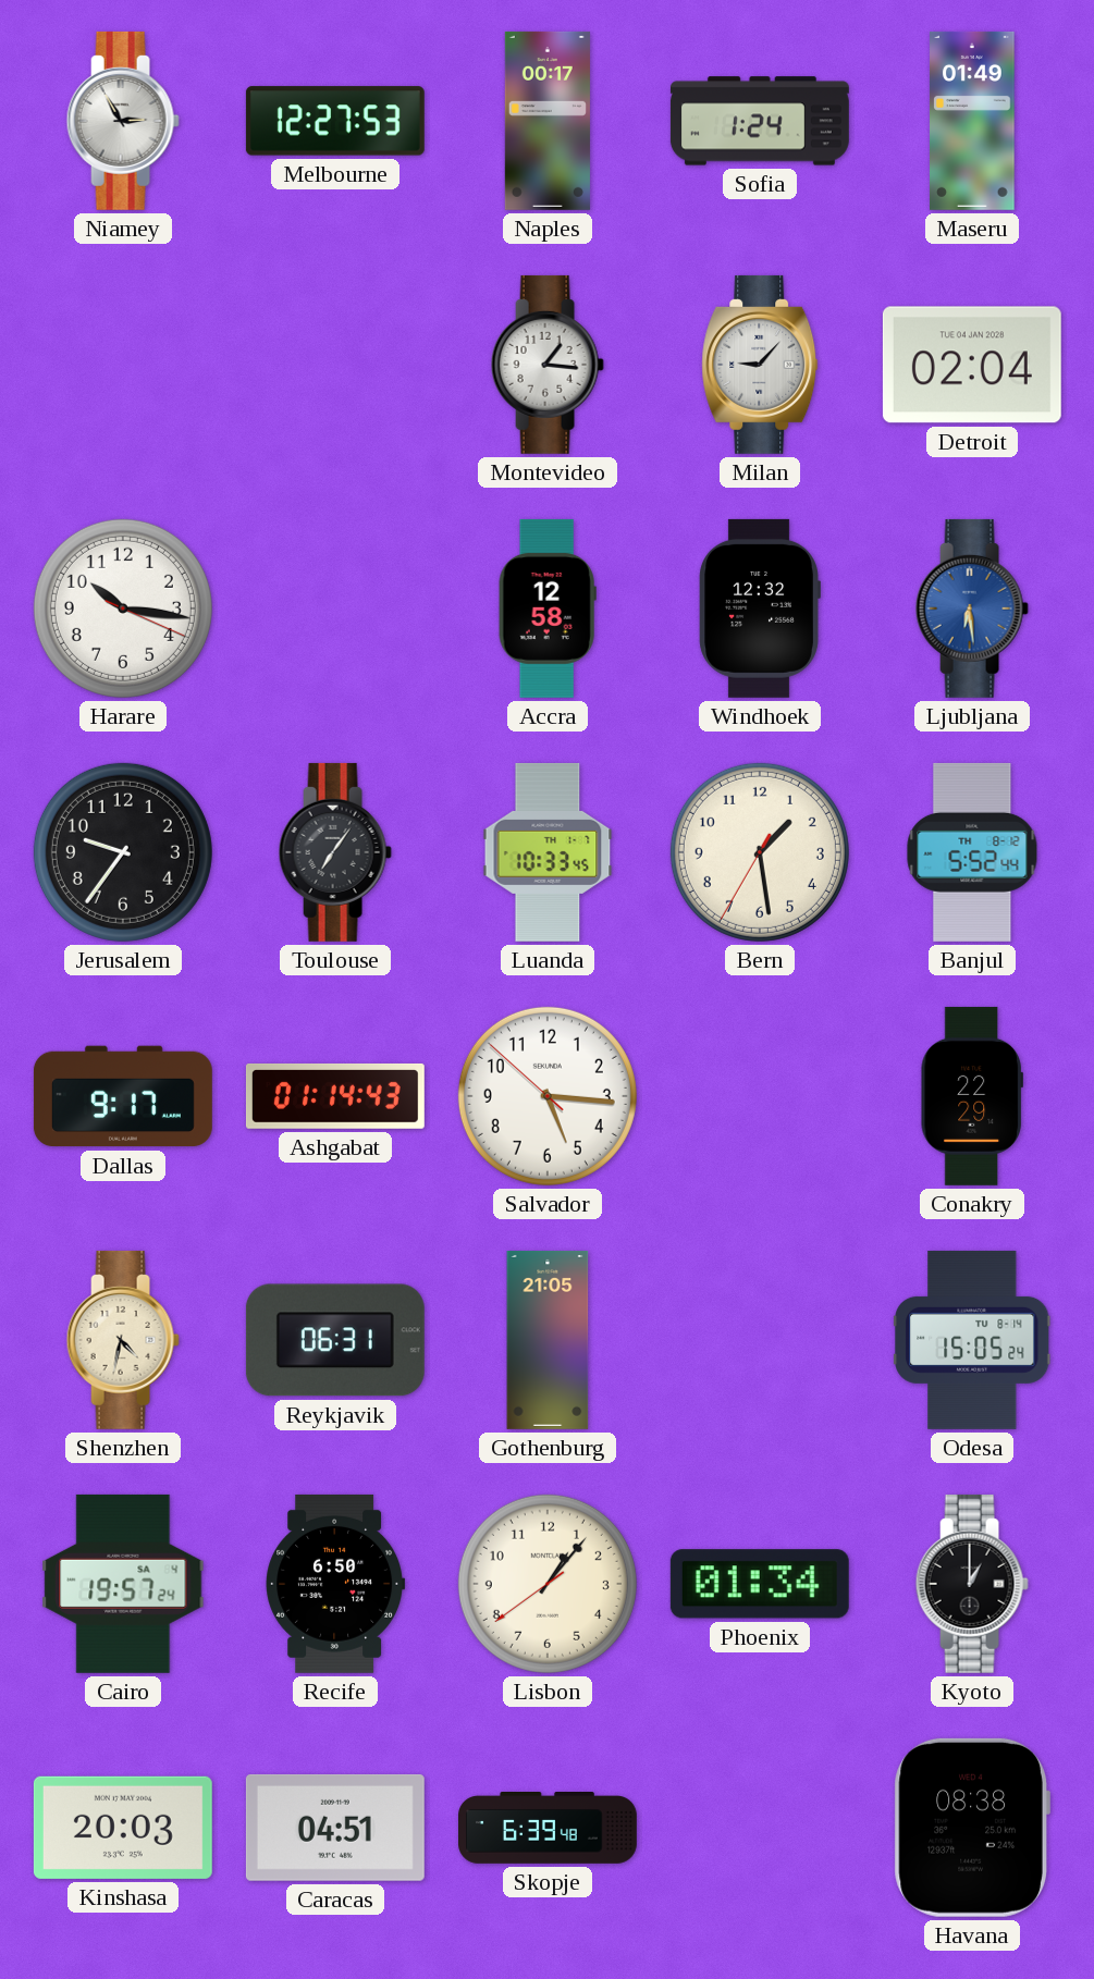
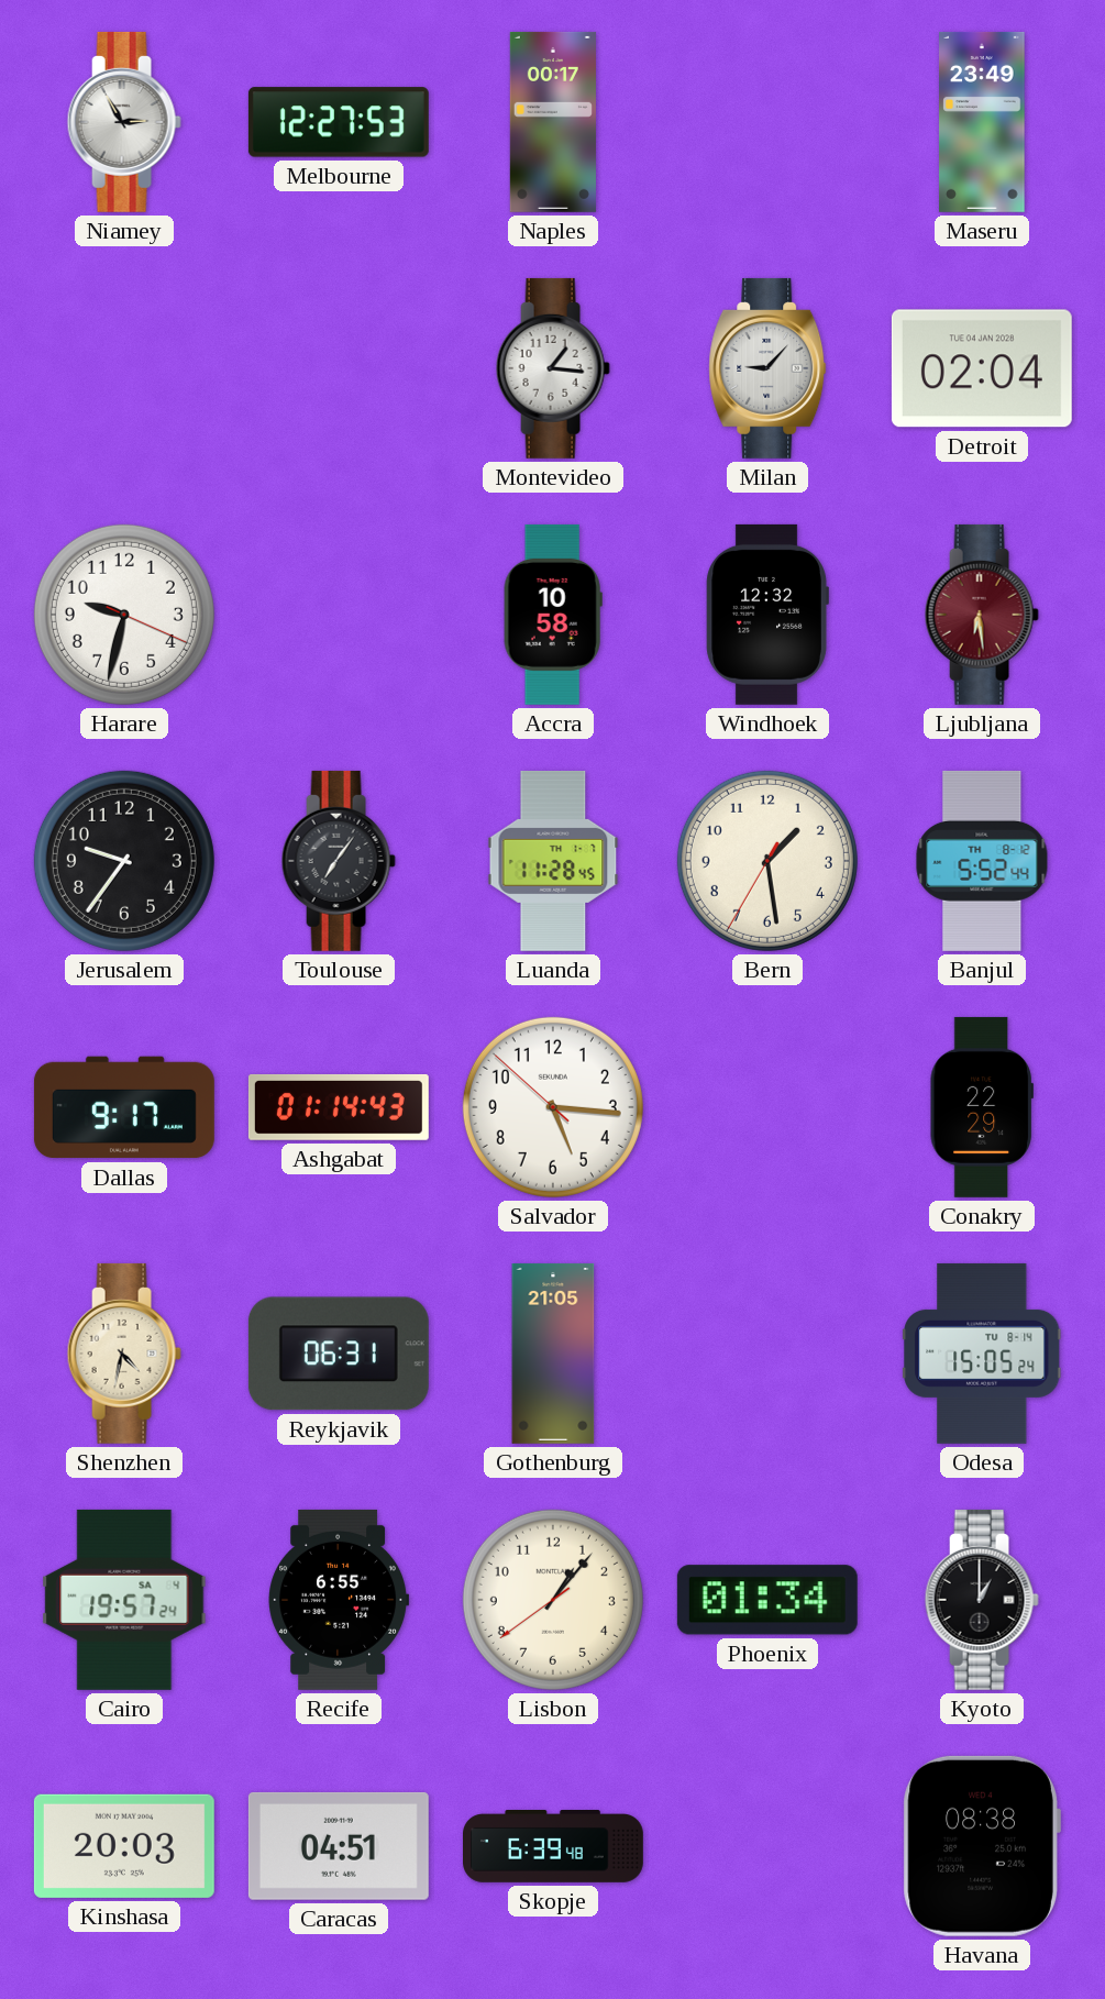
Sofia: 1:24 -> none (760, 121)
Maseru: 01:49 -> 23:49 (982, 122)
Harare: 10:16 -> 9:32 (124, 615)
Accra: 12:58 -> 10:58 (553, 615)
Ljubljana dial: blue -> burgundy (982, 615)
Luanda: 10:33 -> 11:28 (553, 861)
Recife: 6:50 -> 6:55 (339, 1600)
